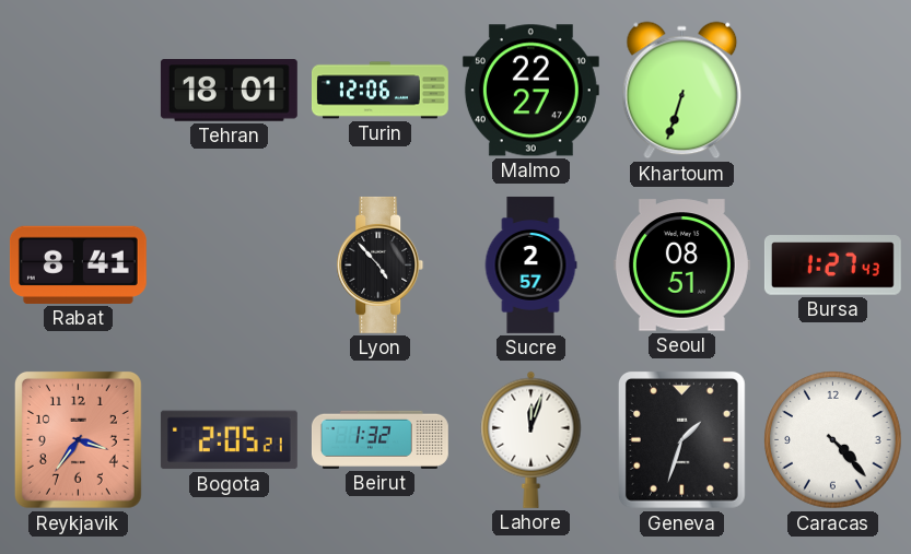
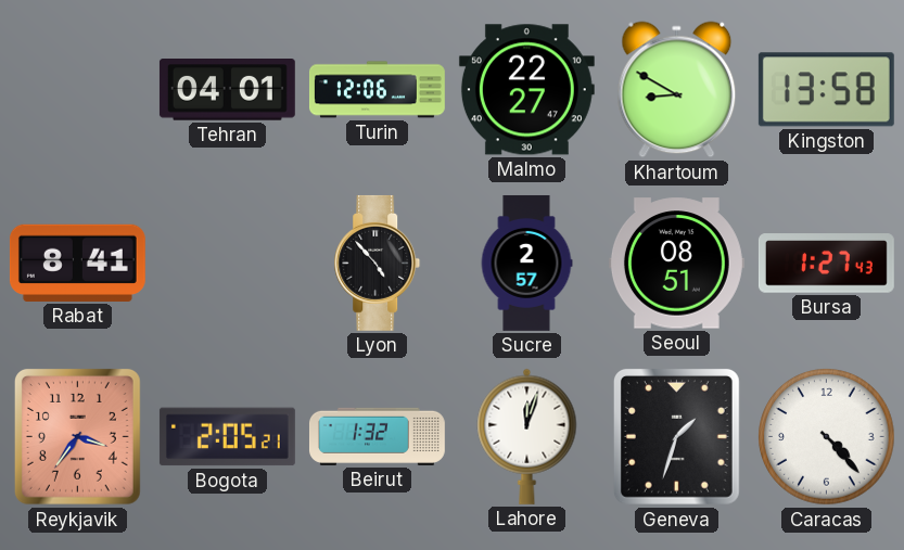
Tehran: 18:01 -> 04:01 (227, 90)
Khartoum: 6:33 -> 8:50 (677, 90)
Kingston: none -> 13:58 (826, 90)
